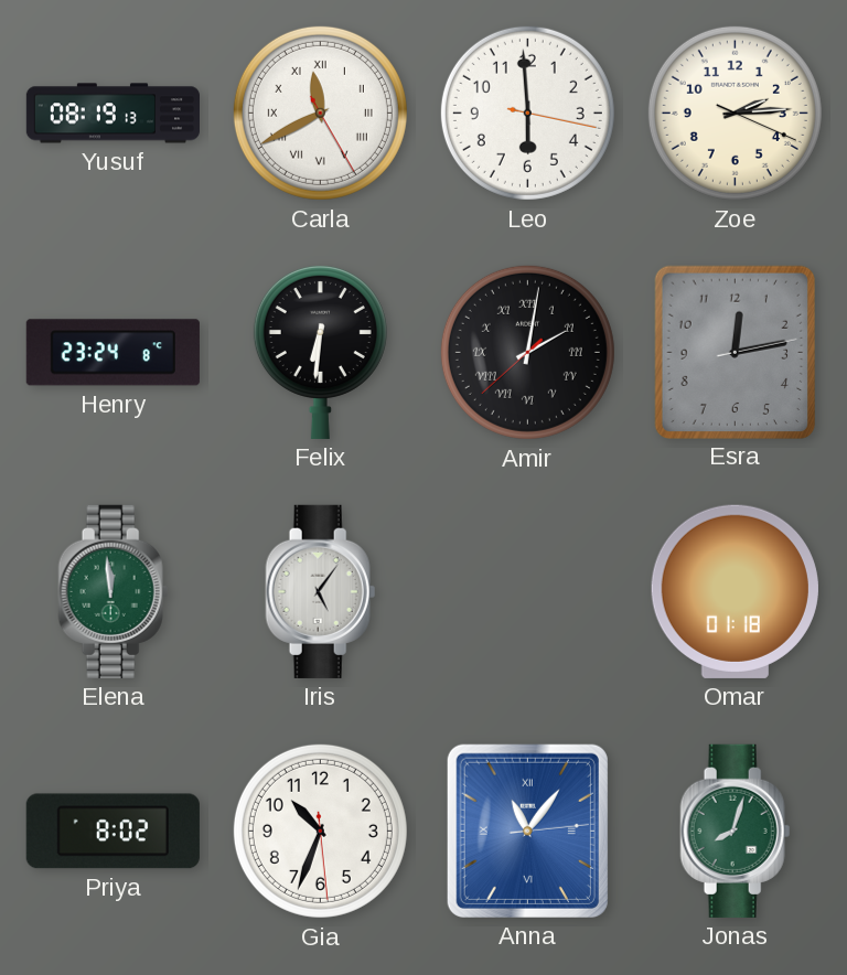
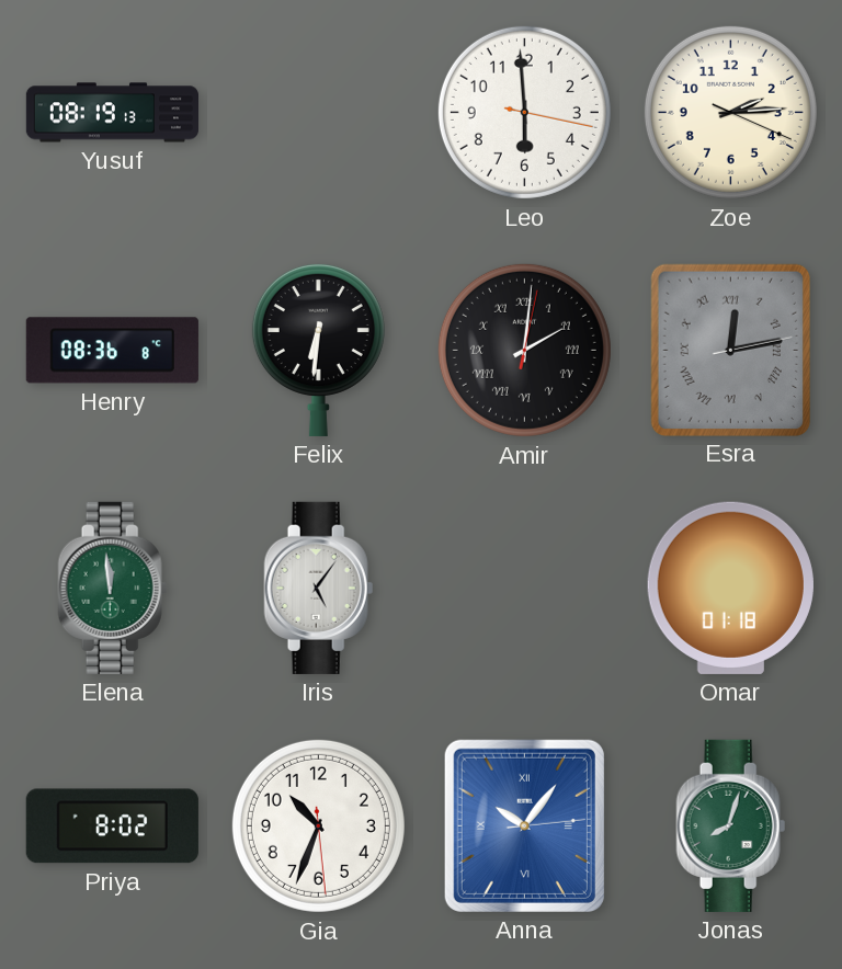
Carla: 11:40 -> none (320, 113)
Henry: 23:24 -> 08:36 (112, 351)
Amir: 2:01:38 -> 2:01:02 (524, 350)
Esra numerals: Arabic -> Roman (730, 350)
Anna: 11:06 -> 10:06 (524, 825)
